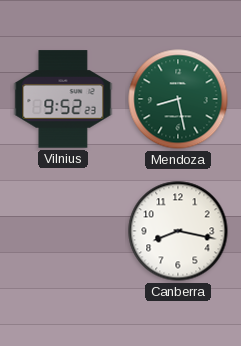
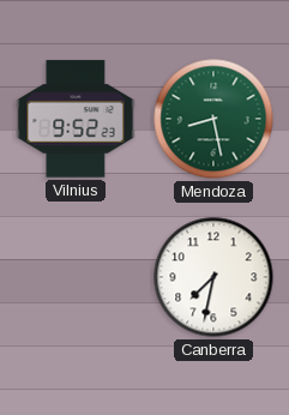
Canberra: 8:17 -> 7:32 (213, 277)
